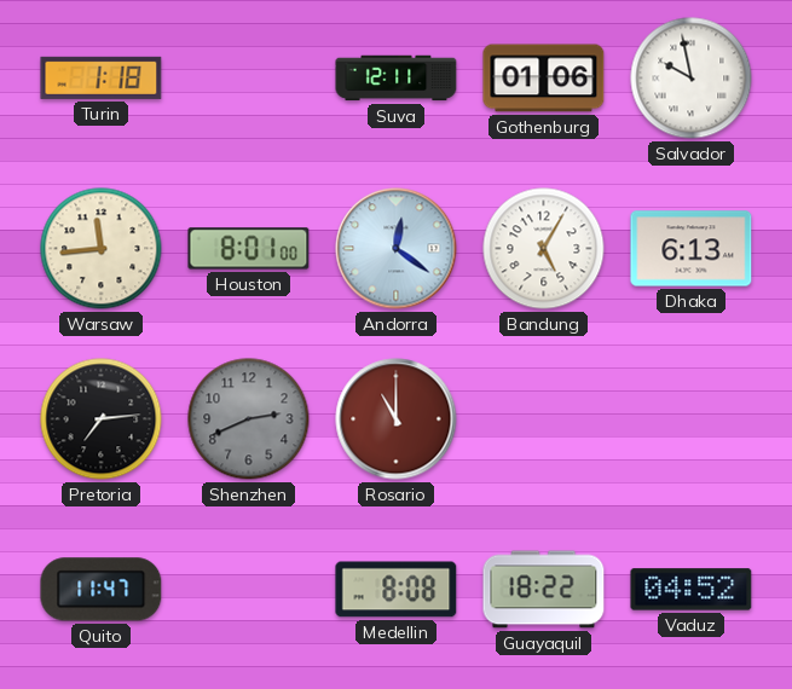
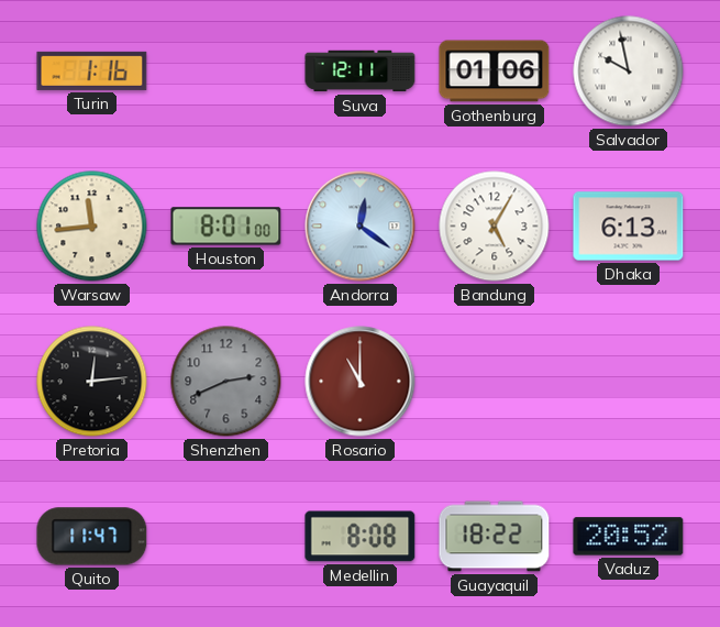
Turin: 1:18 -> 1:16 (92, 70)
Pretoria: 7:14 -> 12:14 (92, 382)
Vaduz: 04:52 -> 20:52 (629, 537)
